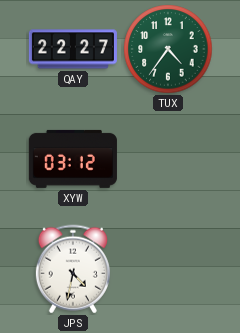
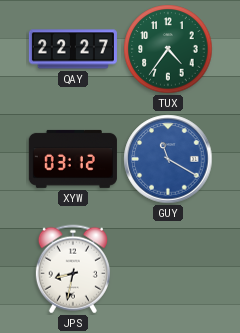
GUY: none -> 11:20 (168, 159)
JPS: 4:32 -> 8:32 (73, 269)
